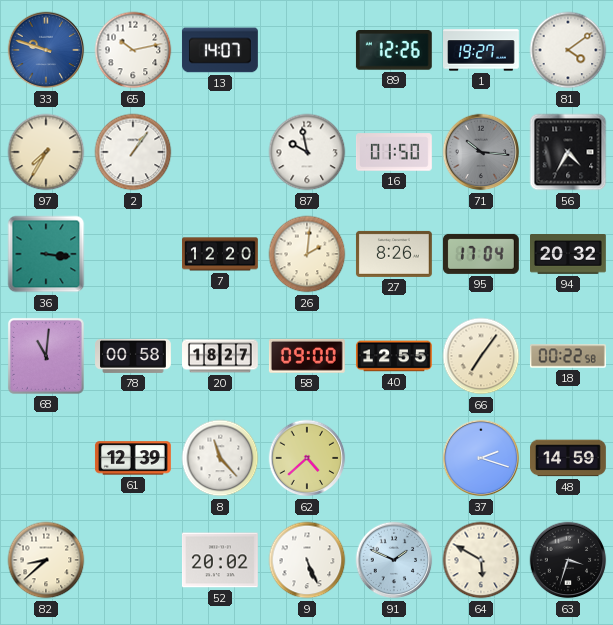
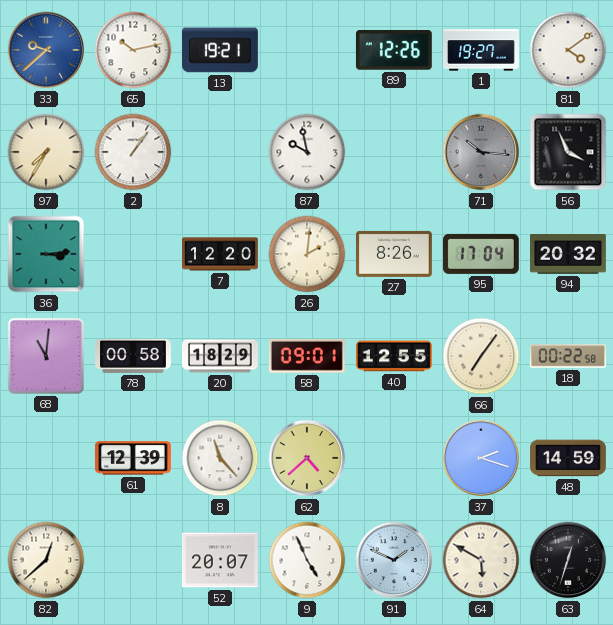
33: 9:48 -> 9:38 (46, 50)
13: 14:07 -> 19:21 (220, 50)
16: 01:50 -> none (395, 152)
56: 4:35 -> 3:56 (568, 152)
36: 3:16 -> 3:14 (46, 254)
20: 18:27 -> 18:29 (221, 356)
58: 09:00 -> 09:01 (307, 356)
82: 8:38 -> 12:38 (46, 560)
52: 20:02 -> 20:07 (220, 560)
9: 5:26 -> 4:56 (307, 560)
63: 3:33 -> 12:33 (568, 560)
